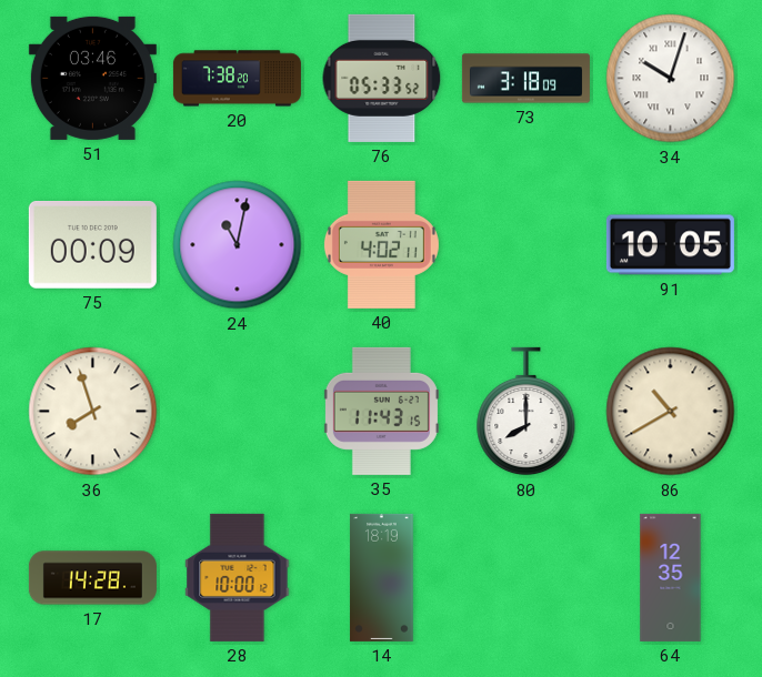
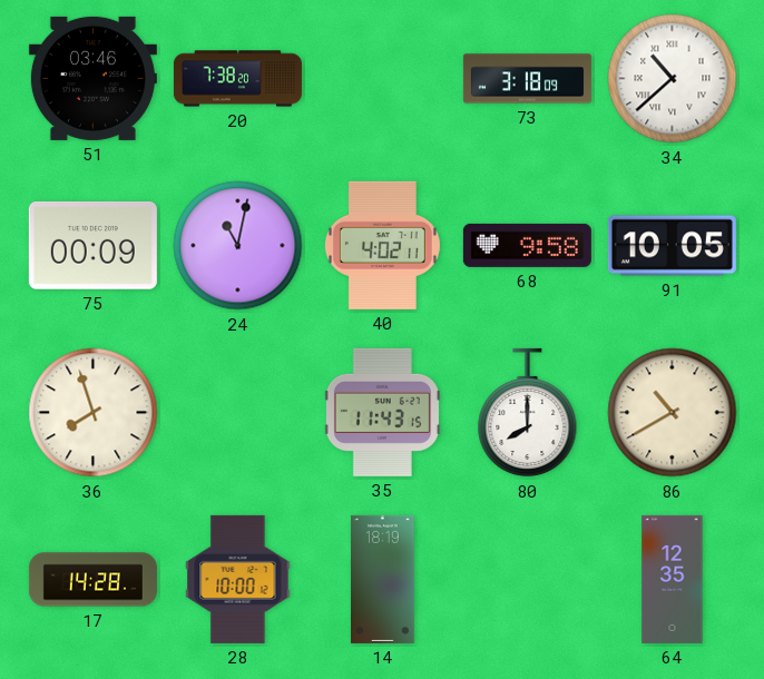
76: 05:33 -> none (382, 78)
34: 10:03 -> 10:38 (673, 79)
68: none -> 9:58 (527, 245)
